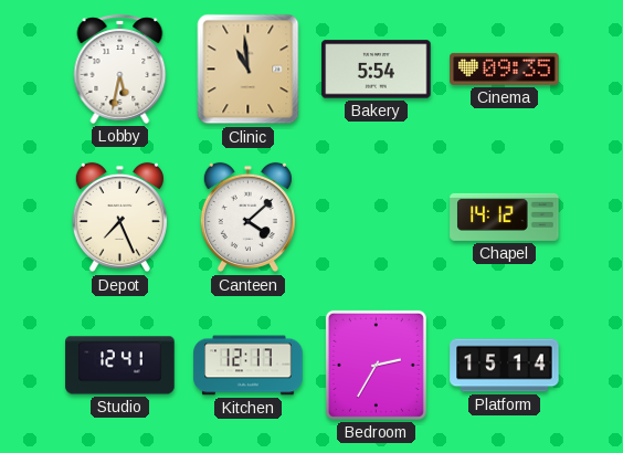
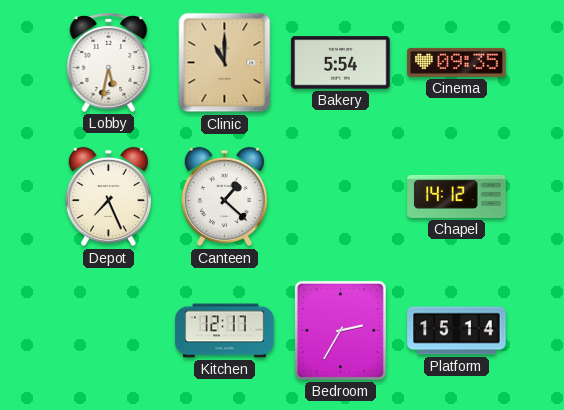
Clinic: 10:59 -> 11:00 (225, 63)
Canteen: 4:08 -> 1:22 (224, 197)
Studio: 12:41 -> none (120, 366)
